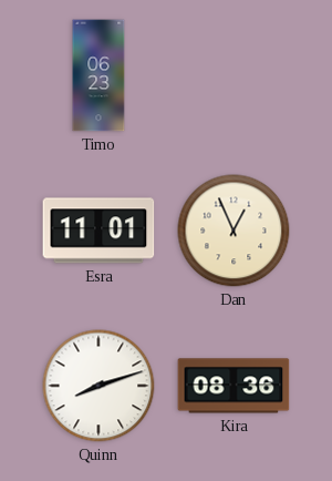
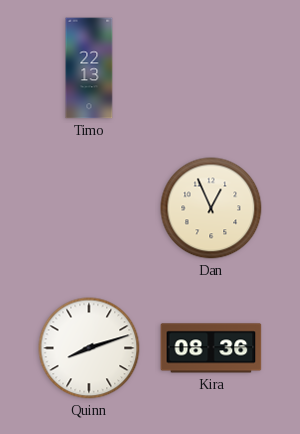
Timo: 06:23 -> 22:13 (89, 68)
Esra: 11:01 -> none (98, 231)
